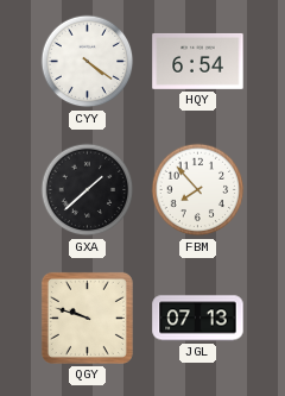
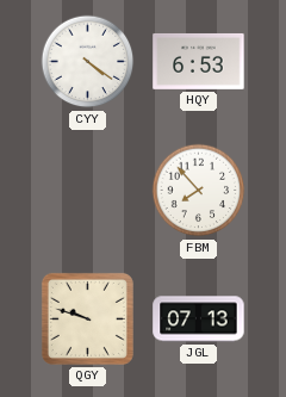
HQY: 6:54 -> 6:53 (199, 61)
GXA: 1:38 -> none (88, 190)
